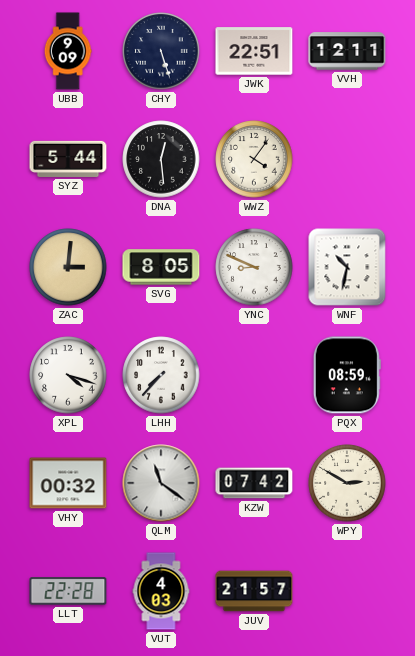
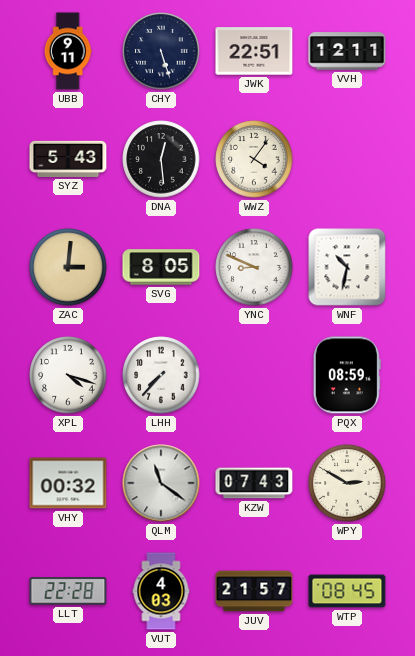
UBB: 9:09 -> 9:11 (68, 51)
SYZ: 5:44 -> 5:43 (68, 159)
KZW: 07:42 -> 07:43 (254, 483)
WTP: none -> 08:45 (347, 591)
